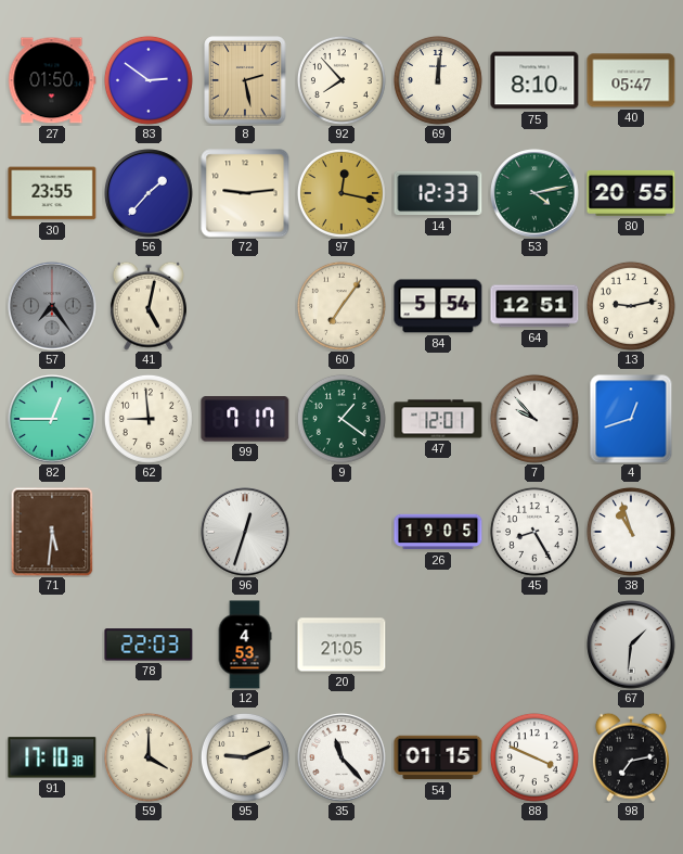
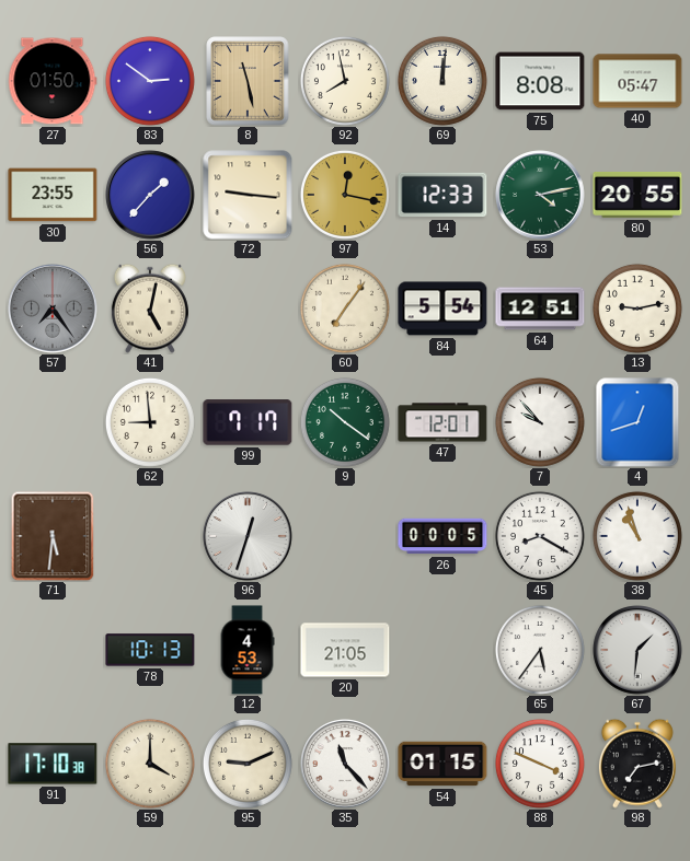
8: 2:28 -> 11:28 (248, 81)
92: 7:53 -> 7:58 (345, 81)
75: 8:10 -> 8:08 (540, 81)
72: 9:14 -> 9:16 (248, 195)
82: 12:45 -> none (52, 419)
9: 1:21 -> 10:21 (345, 422)
26: 19:05 -> 00:05 (442, 536)
45: 8:25 -> 8:20 (540, 536)
78: 22:03 -> 10:13 (150, 650)
65: none -> 5:36 (540, 650)
